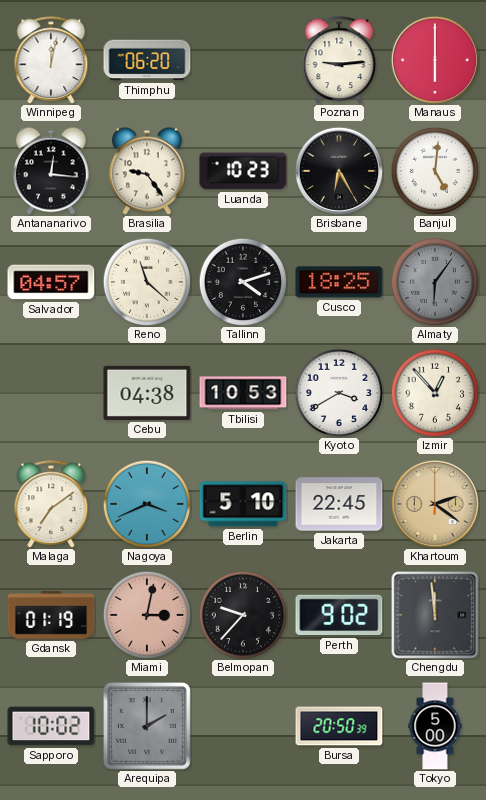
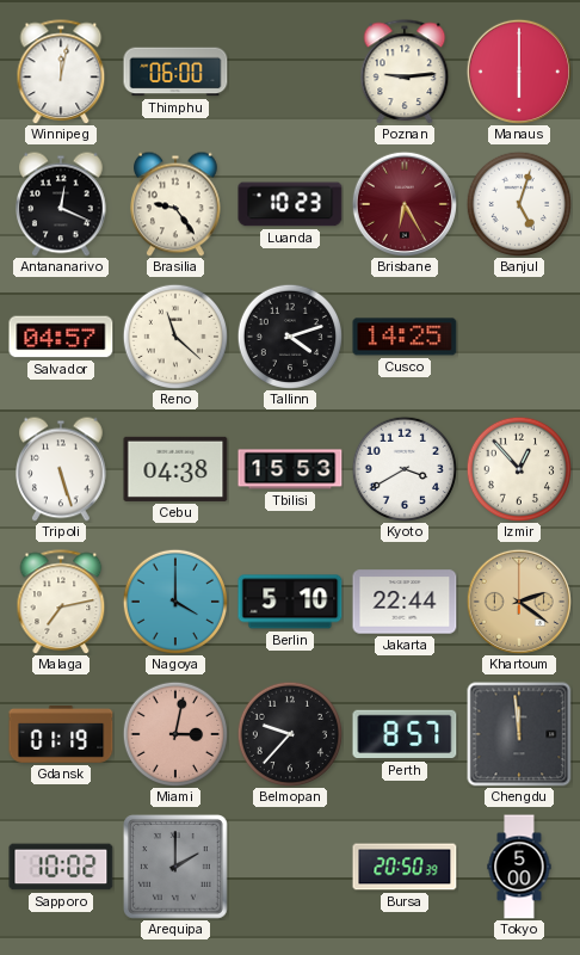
Thimphu: 06:20 -> 06:00 (175, 72)
Antananarivo: 12:16 -> 12:19 (62, 204)
Brisbane dial: black -> burgundy (405, 204)
Banjul: 5:01 -> 5:03 (518, 203)
Cusco: 18:25 -> 14:25 (405, 337)
Almaty: 6:06 -> none (434, 281)
Tripoli: none -> 5:27 (62, 469)
Tbilisi: 10:53 -> 15:53 (290, 469)
Malaga: 7:09 -> 7:13 (61, 602)
Nagoya: 3:41 -> 4:00 (174, 600)
Jakarta: 22:45 -> 22:44 (405, 602)
Perth: 9:02 -> 8:57 (405, 734)
